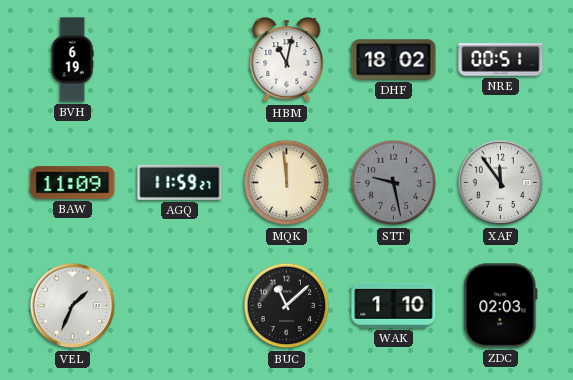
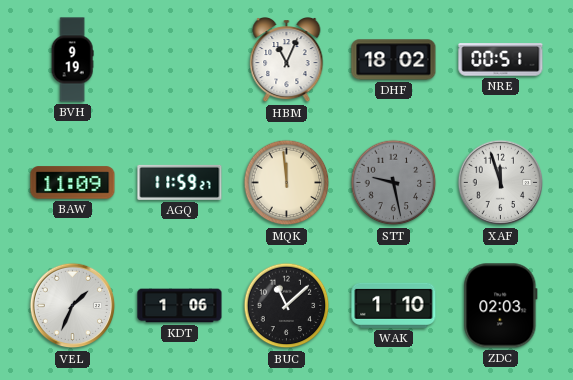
BVH: 6:19 -> 9:19 (72, 60)
HBM: 11:02 -> 11:04 (287, 61)
XAF: 11:54 -> 11:57 (501, 183)
KDT: none -> 1:06 (180, 306)
